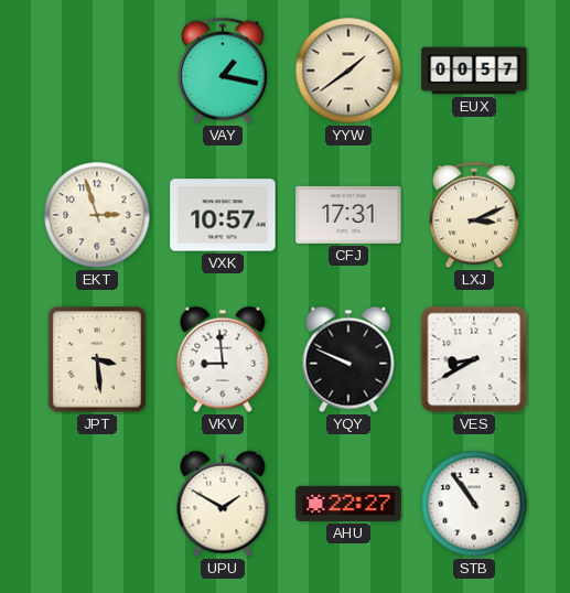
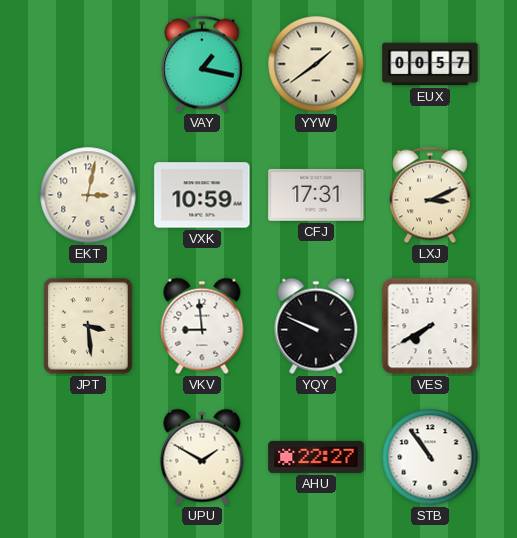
EKT: 2:57 -> 3:02 (88, 195)
VXK: 10:57 -> 10:59 (202, 195)
VES: 8:40 -> 7:40 (430, 326)
